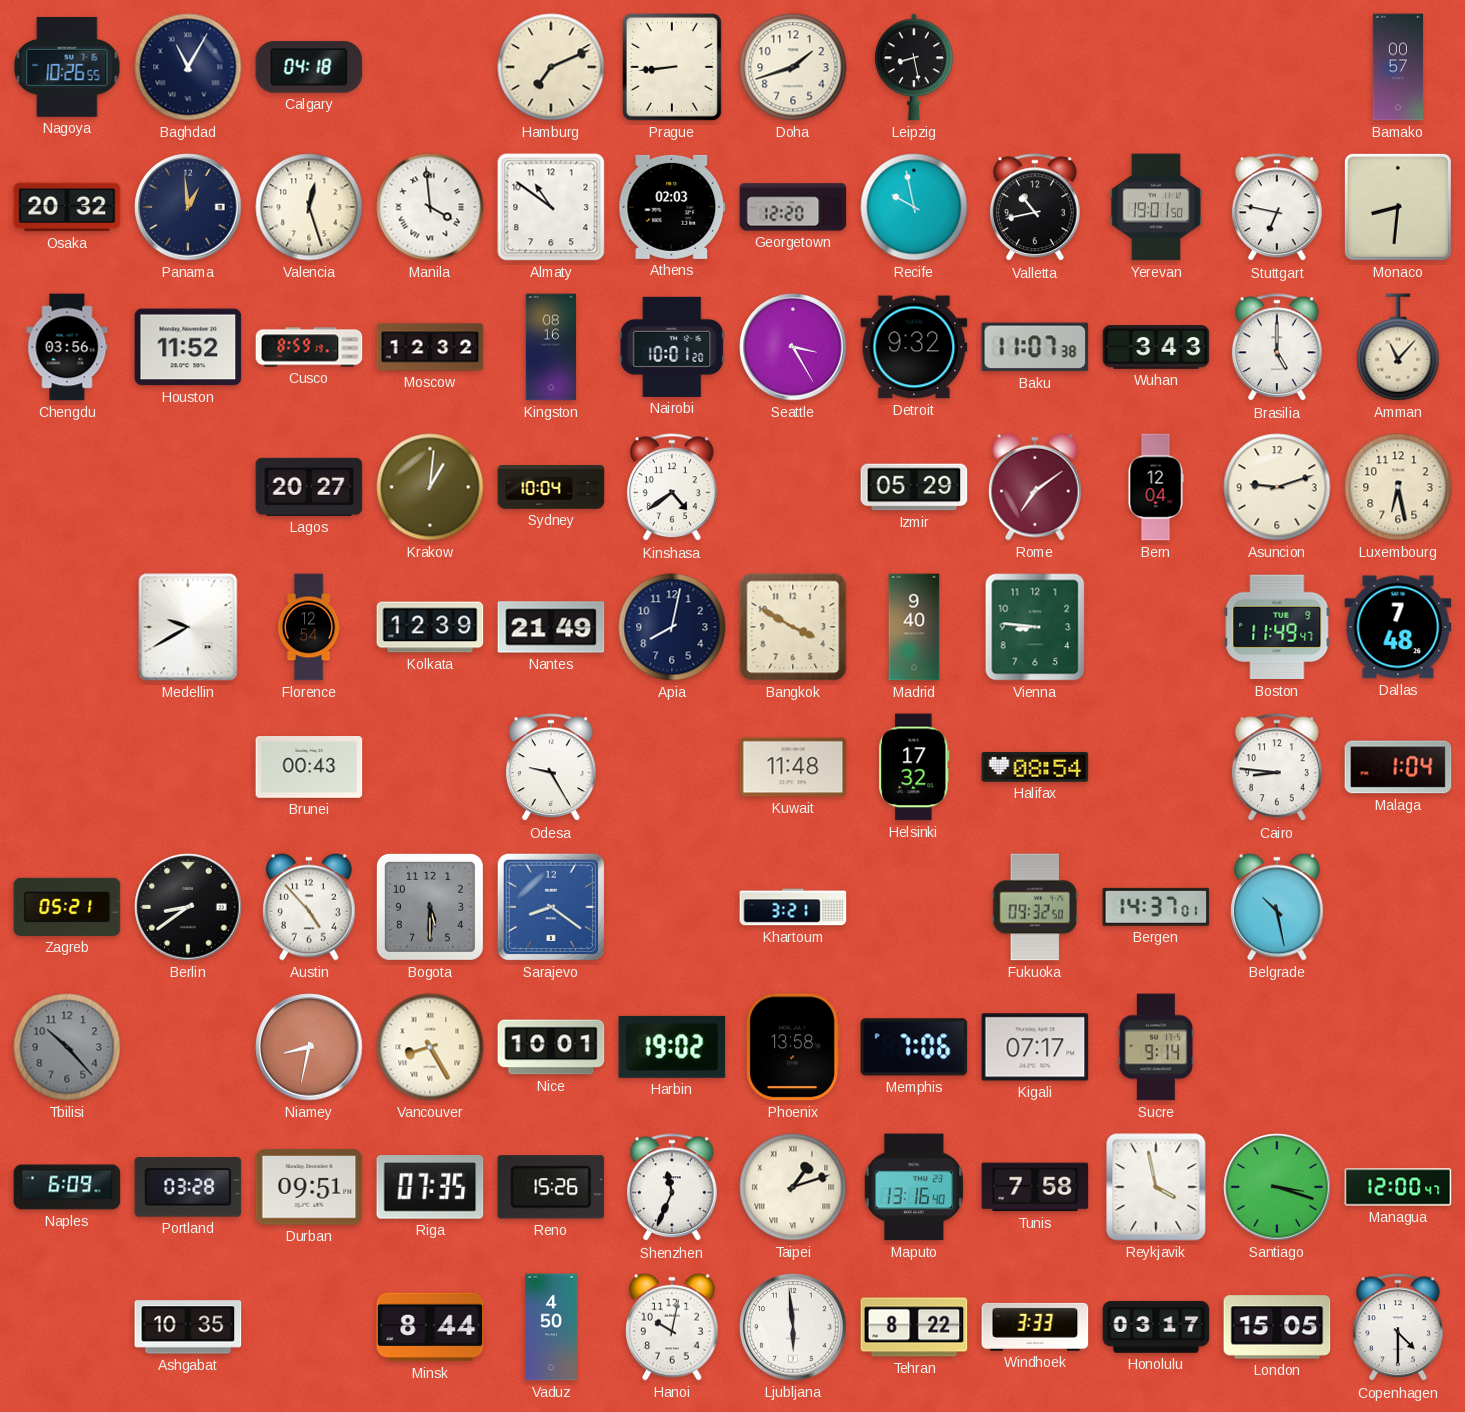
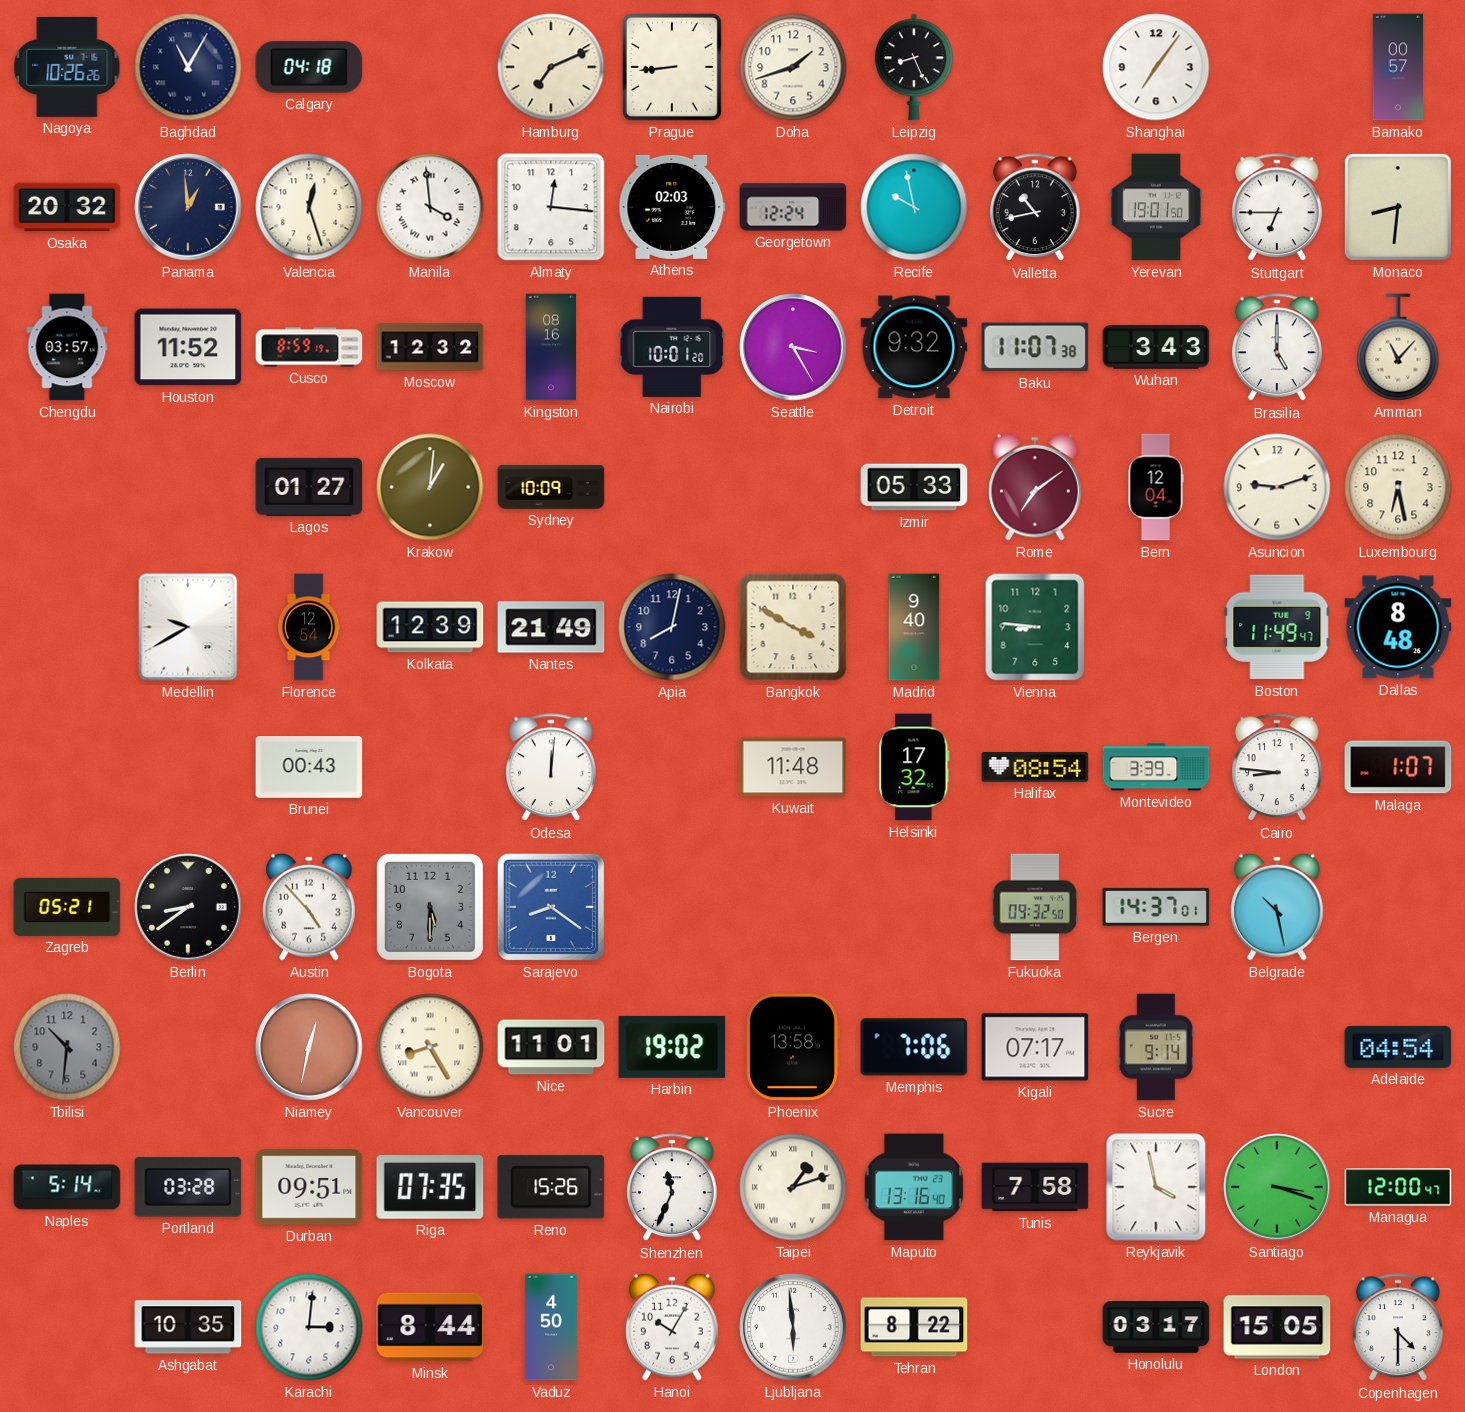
Nagoya: 10:26:55 -> 10:26:26 (67, 67)
Leipzig: 8:28 -> 8:26 (914, 67)
Shanghai: none -> 7:06 (1156, 67)
Almaty: 10:51 -> 12:16 (551, 207)
Georgetown: 12:20 -> 12:24 (793, 207)
Stuttgart: 6:47 -> 6:45 (1277, 208)
Chengdu: 03:56 -> 03:57 (67, 347)
Lagos: 20:27 -> 01:27 (309, 487)
Sydney: 10:04 -> 10:09 (551, 487)
Kinshasa: 4:39 -> none (672, 488)
Izmir: 05:29 -> 05:33 (914, 487)
Dallas: 7:48 -> 8:48 (1398, 627)
Odesa: 9:25 -> 12:01 (551, 768)
Montevideo: none -> 3:39 (1156, 767)
Malaga: 1:04 -> 1:07 (1398, 767)
Khartoum: 3:21 -> none (793, 907)
Tbilisi: 10:23 -> 10:31 (67, 1047)
Niamey: 8:32 -> 12:32 (309, 1047)
Nice: 10:01 -> 11:01 (551, 1047)
Adelaide: none -> 04:54 (1398, 1047)
Naples: 6:09 -> 5:14 (67, 1187)
Karachi: none -> 3:01 (309, 1327)
Hanoi: 10:02 -> 10:05 (672, 1327)
Windhoek: 3:33 -> none (1035, 1327)
